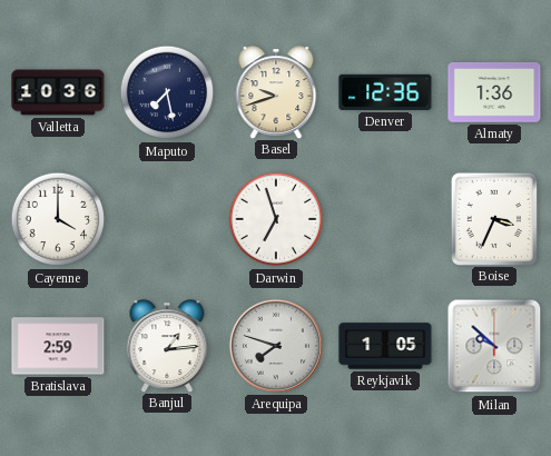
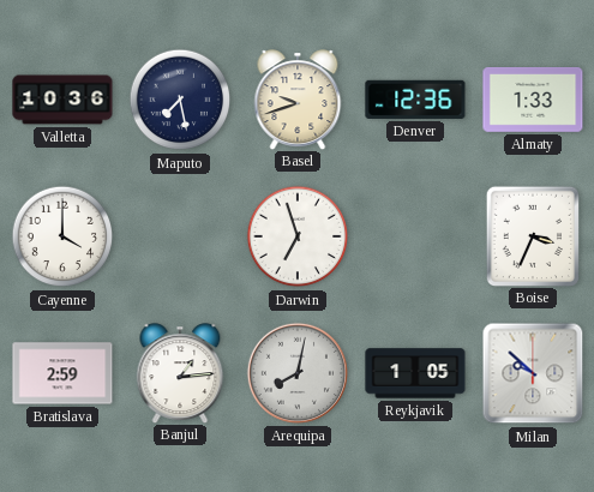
Almaty: 1:36 -> 1:33 (533, 100)
Arequipa: 7:48 -> 8:02 (298, 373)
